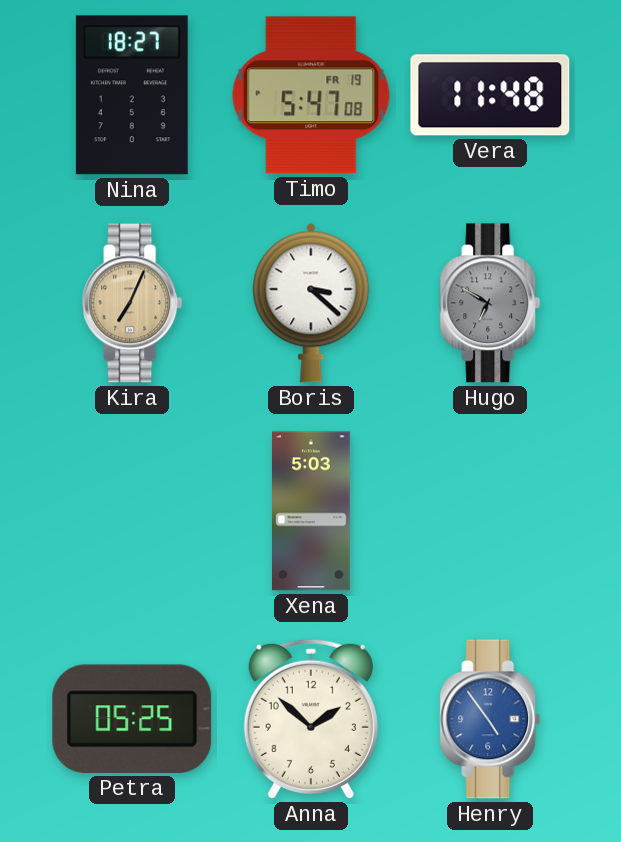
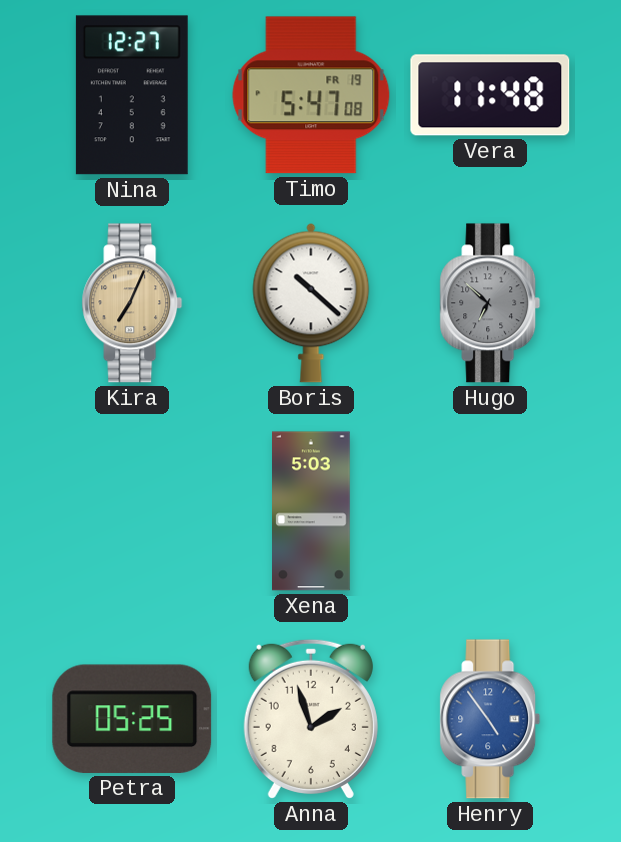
Nina: 18:27 -> 12:27 (132, 95)
Boris: 3:22 -> 10:22 (311, 303)
Hugo: 6:50 -> 6:52 (490, 303)
Anna: 1:52 -> 1:57 (311, 719)
